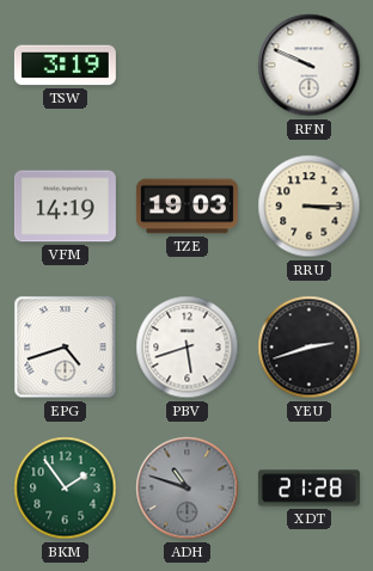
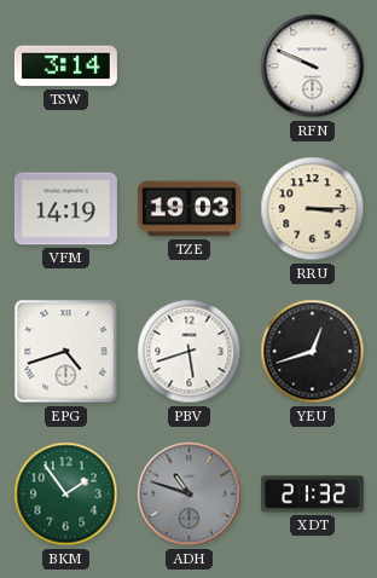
TSW: 3:19 -> 3:14 (65, 67)
YEU: 2:42 -> 12:42 (313, 352)
XDT: 21:28 -> 21:32 (312, 495)
